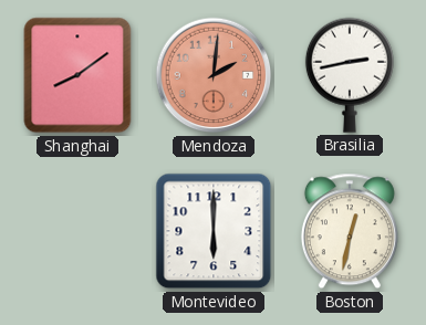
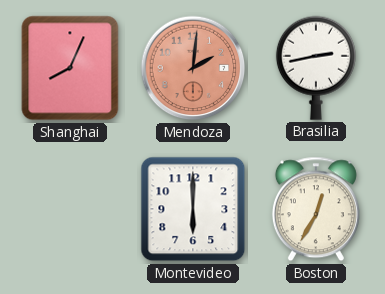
Shanghai: 8:09 -> 8:04 (70, 68)
Boston: 12:32 -> 12:35 (316, 209)
